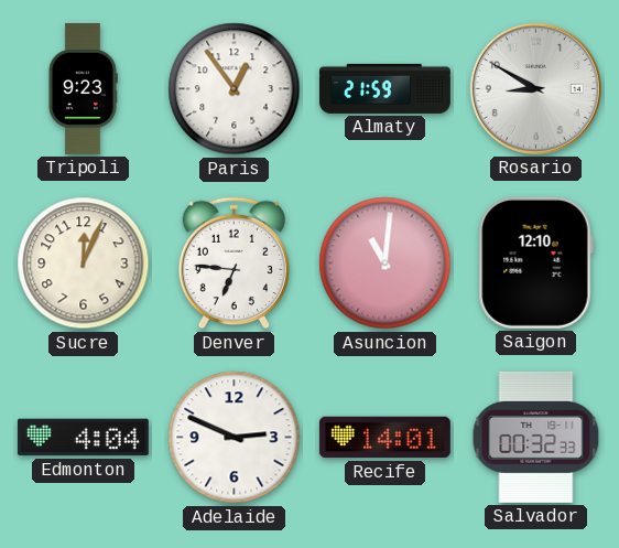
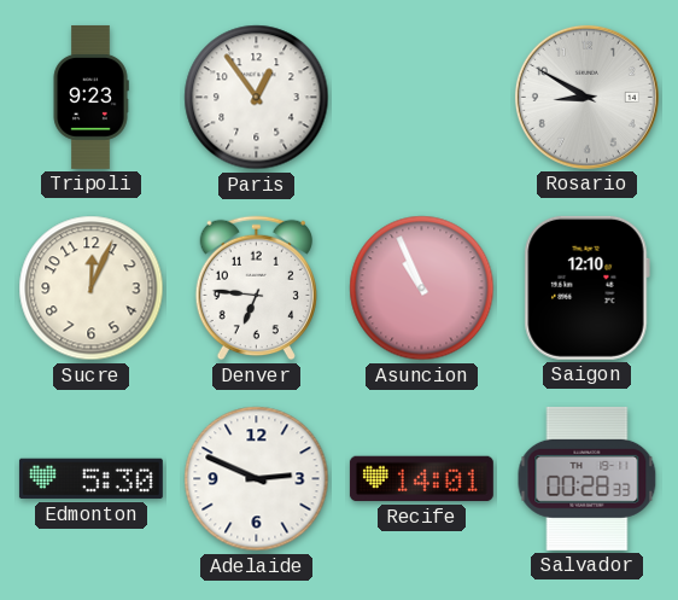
Almaty: 21:59 -> none (384, 88)
Asuncion: 11:01 -> 10:56 (422, 289)
Edmonton: 4:04 -> 5:30 (90, 479)
Salvador: 00:32 -> 00:28 (588, 478)
